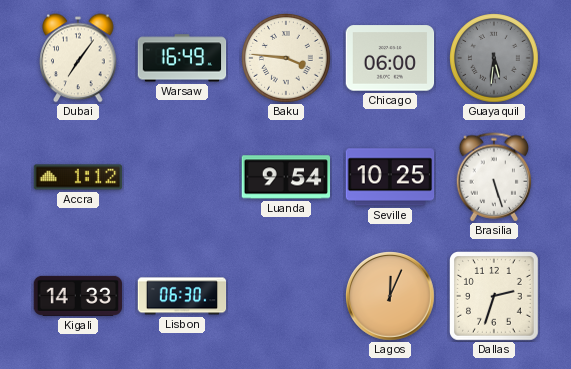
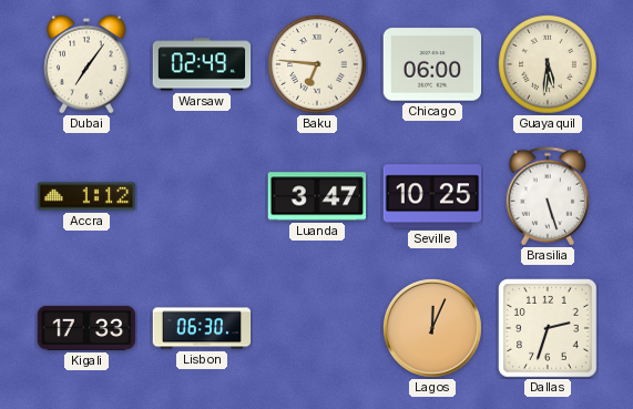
Warsaw: 16:49 -> 02:49 (202, 64)
Baku: 3:46 -> 6:46 (317, 64)
Guayaquil dial: grey -> cream (548, 64)
Luanda: 9:54 -> 3:47 (317, 196)
Kigali: 14:33 -> 17:33 (86, 328)
